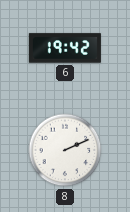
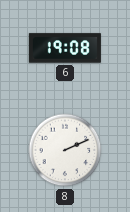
6: 19:42 -> 19:08 (65, 48)
